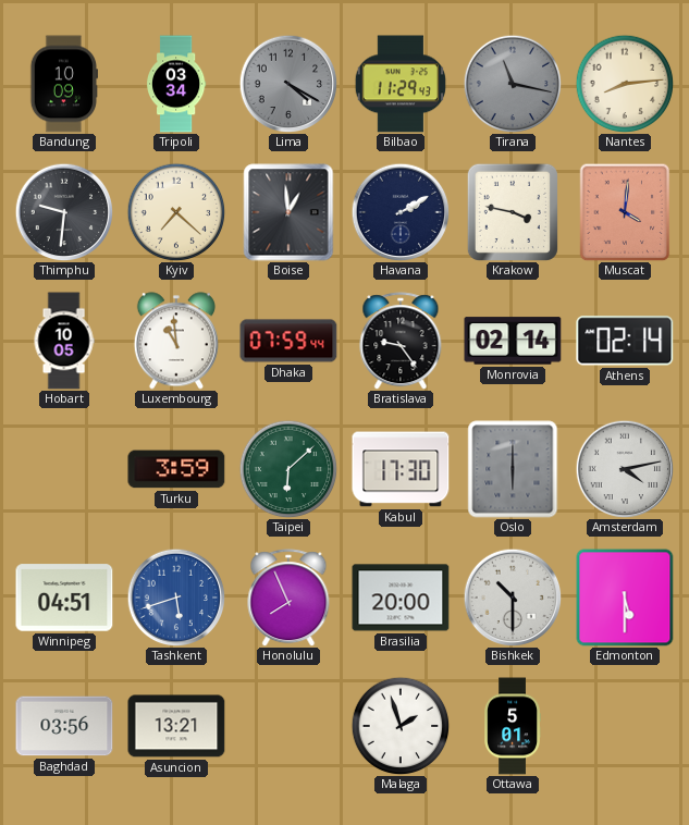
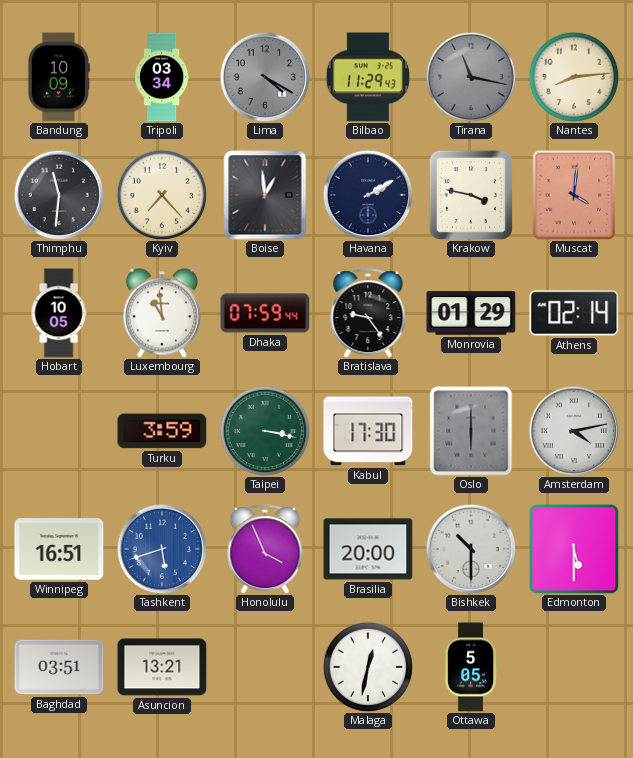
Thimphu: 9:31 -> 11:31 (59, 195)
Kyiv: 7:22 -> 7:23 (162, 195)
Monrovia: 02:14 -> 01:29 (471, 313)
Taipei: 6:08 -> 3:17 (265, 431)
Winnipeg: 04:51 -> 16:51 (59, 549)
Honolulu: 7:56 -> 3:56 (265, 549)
Baghdad: 03:56 -> 03:51 (59, 667)
Malaga: 1:57 -> 12:32 (368, 667)
Ottawa: 5:01 -> 5:05 (470, 667)
